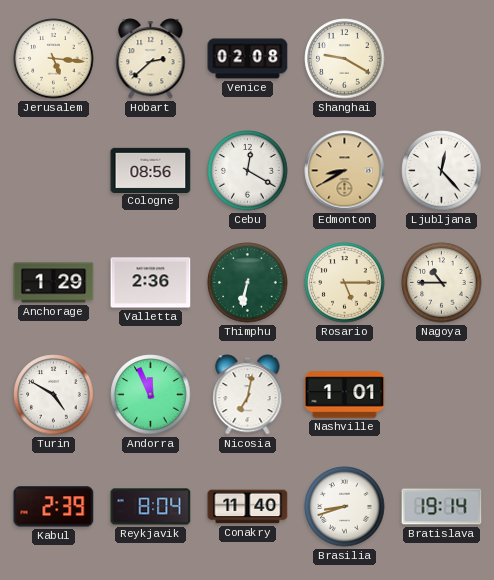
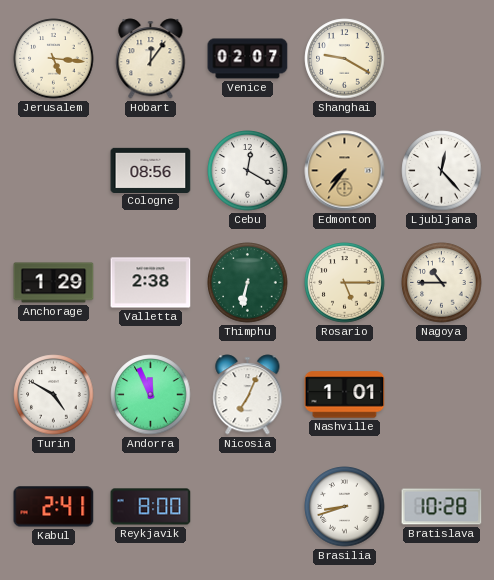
Hobart: 2:38 -> 12:06 (151, 59)
Venice: 02:08 -> 02:07 (248, 59)
Edmonton: 8:40 -> 7:36 (345, 171)
Valletta: 2:36 -> 2:38 (151, 283)
Nicosia: 7:02 -> 7:04 (248, 395)
Kabul: 2:39 -> 2:41 (54, 507)
Reykjavik: 8:04 -> 8:00 (151, 507)
Conakry: 11:40 -> none (248, 507)
Bratislava: 19:14 -> 10:28 (442, 507)
